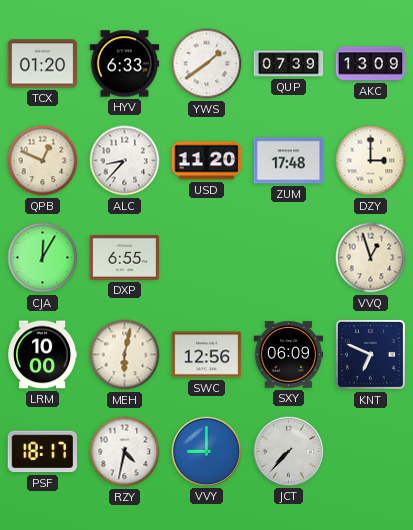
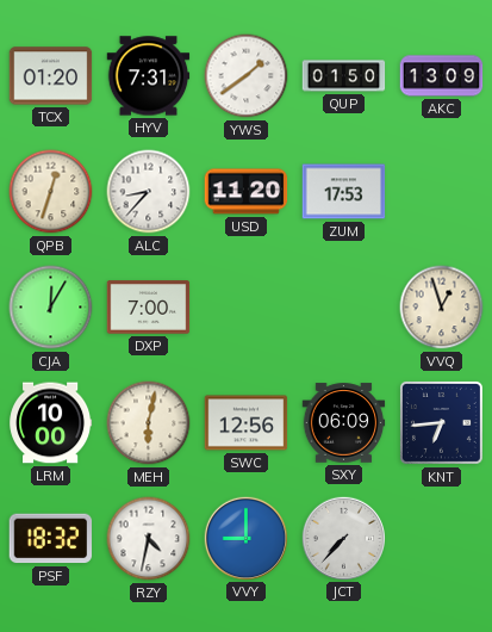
HYV: 6:33 -> 7:31 (149, 76)
QUP: 07:39 -> 01:50 (344, 76)
QPB: 12:49 -> 12:33 (51, 192)
ZUM: 17:48 -> 17:53 (344, 192)
DZY: 3:00 -> none (371, 161)
DXP: 6:55 -> 7:00 (149, 308)
KNT: 6:49 -> 6:44 (441, 422)
PSF: 18:17 -> 18:32 (51, 539)
